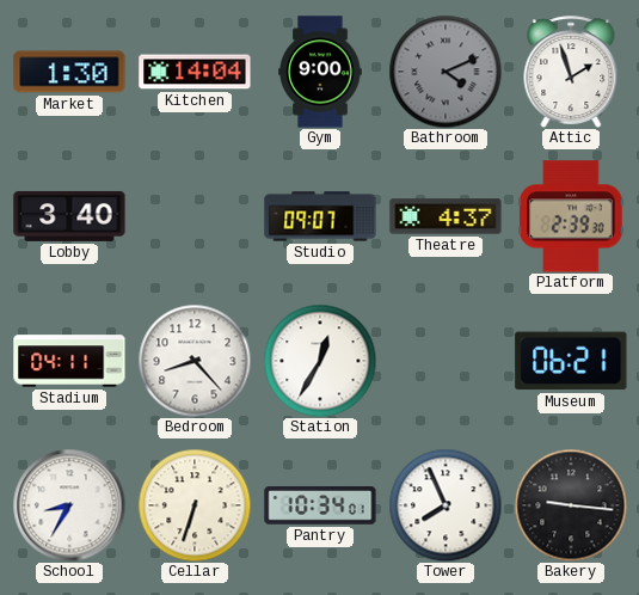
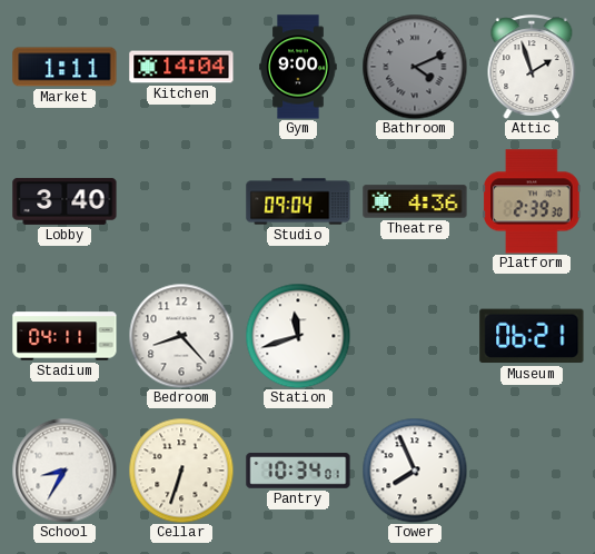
Market: 1:30 -> 1:11 (65, 67)
Studio: 09:07 -> 09:04 (298, 201)
Theatre: 4:37 -> 4:36 (415, 201)
Station: 12:35 -> 11:42 (298, 336)
Bakery: 9:16 -> none (571, 505)
